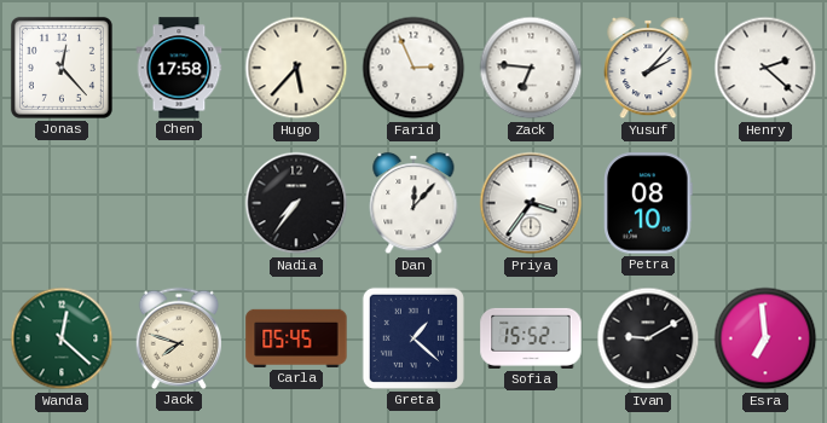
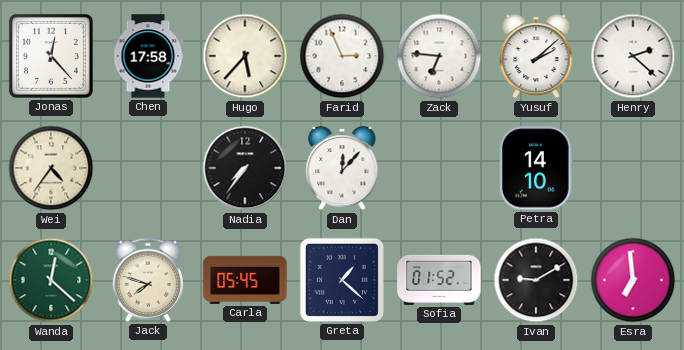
Yusuf: 2:07 -> 2:08 (536, 56)
Wei: none -> 4:36 (51, 168)
Priya: 3:36 -> none (531, 203)
Petra: 08:10 -> 14:10 (536, 168)
Sofia: 15:52 -> 01:52 (439, 280)
